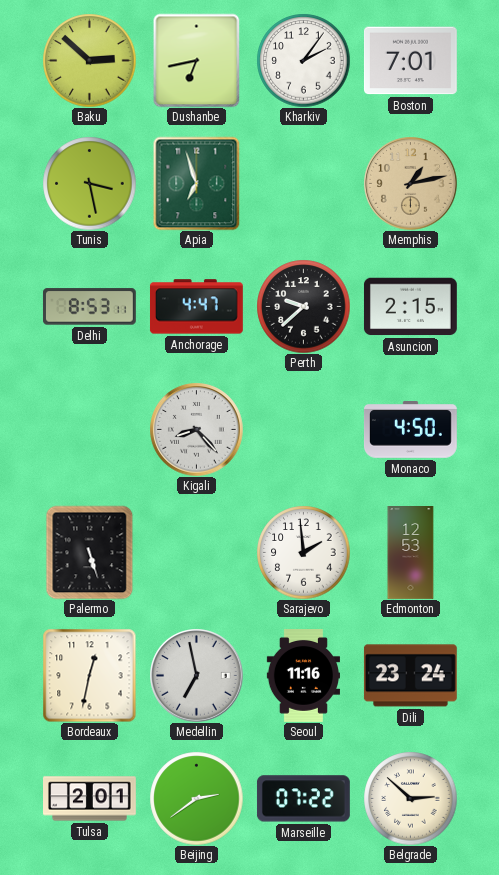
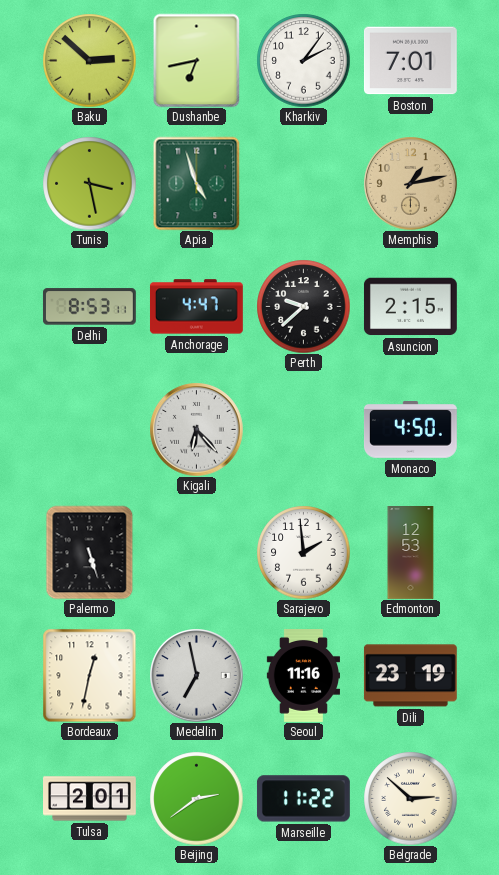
Apia: 6:57 -> 4:57 (197, 183)
Kigali: 8:23 -> 6:23 (196, 429)
Dili: 23:24 -> 23:19 (410, 676)
Marseille: 07:22 -> 11:22 (303, 799)
